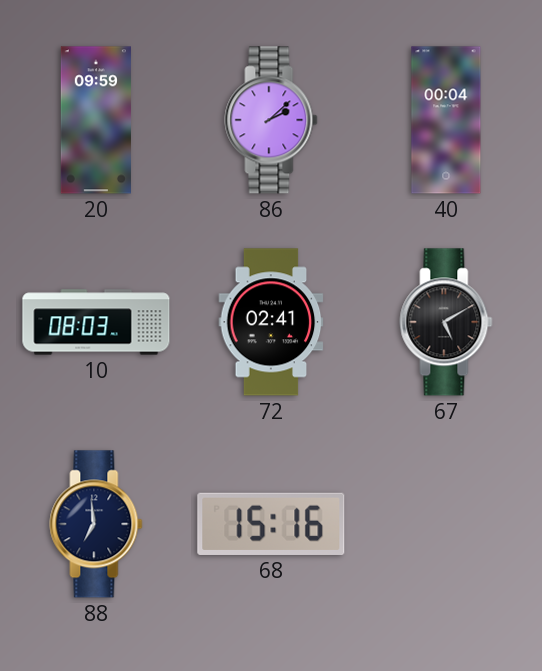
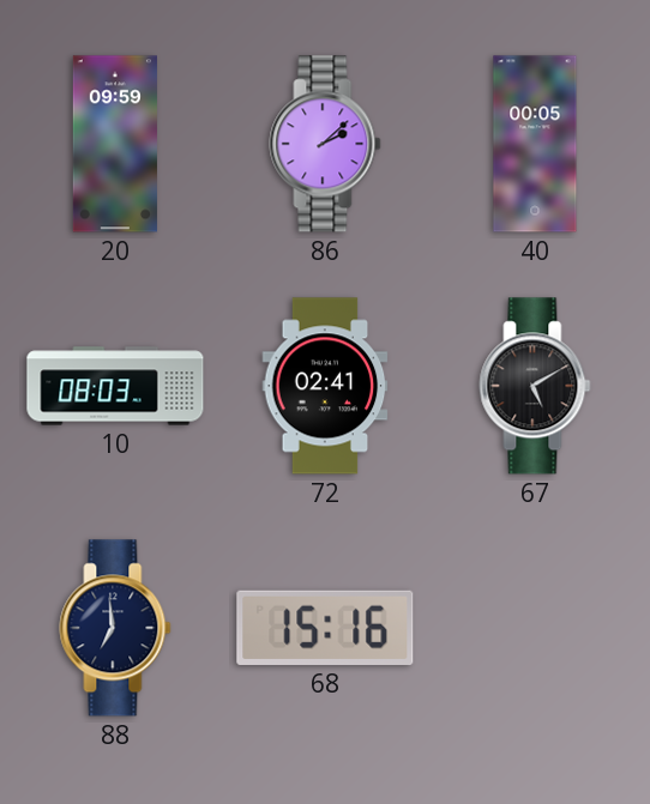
40: 00:04 -> 00:05 (535, 144)
